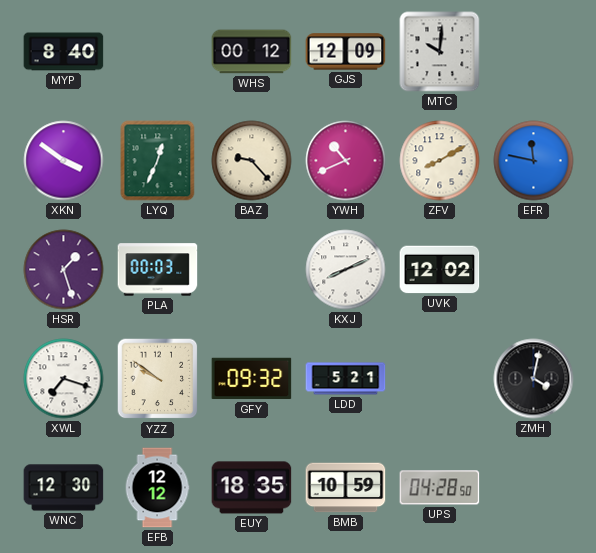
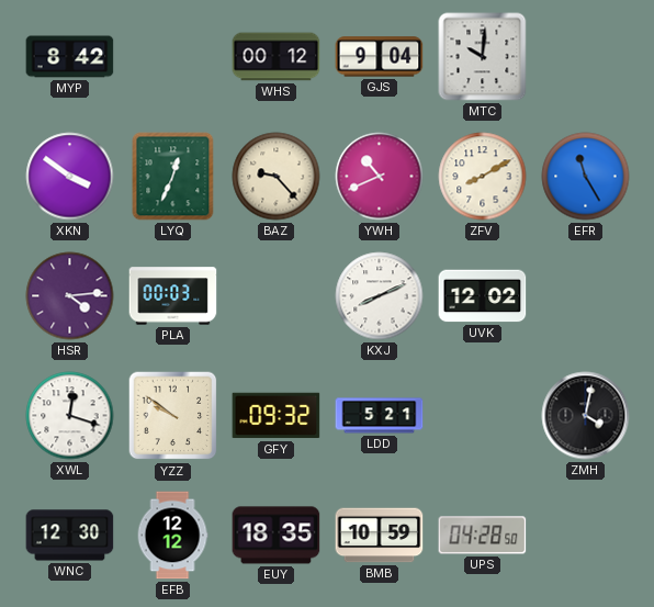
MYP: 8:40 -> 8:42 (70, 57)
GJS: 12:09 -> 9:04 (380, 57)
EFR: 11:47 -> 11:25 (586, 177)
HSR: 1:27 -> 4:14 (70, 296)
XWL: 7:18 -> 12:18 (70, 416)
